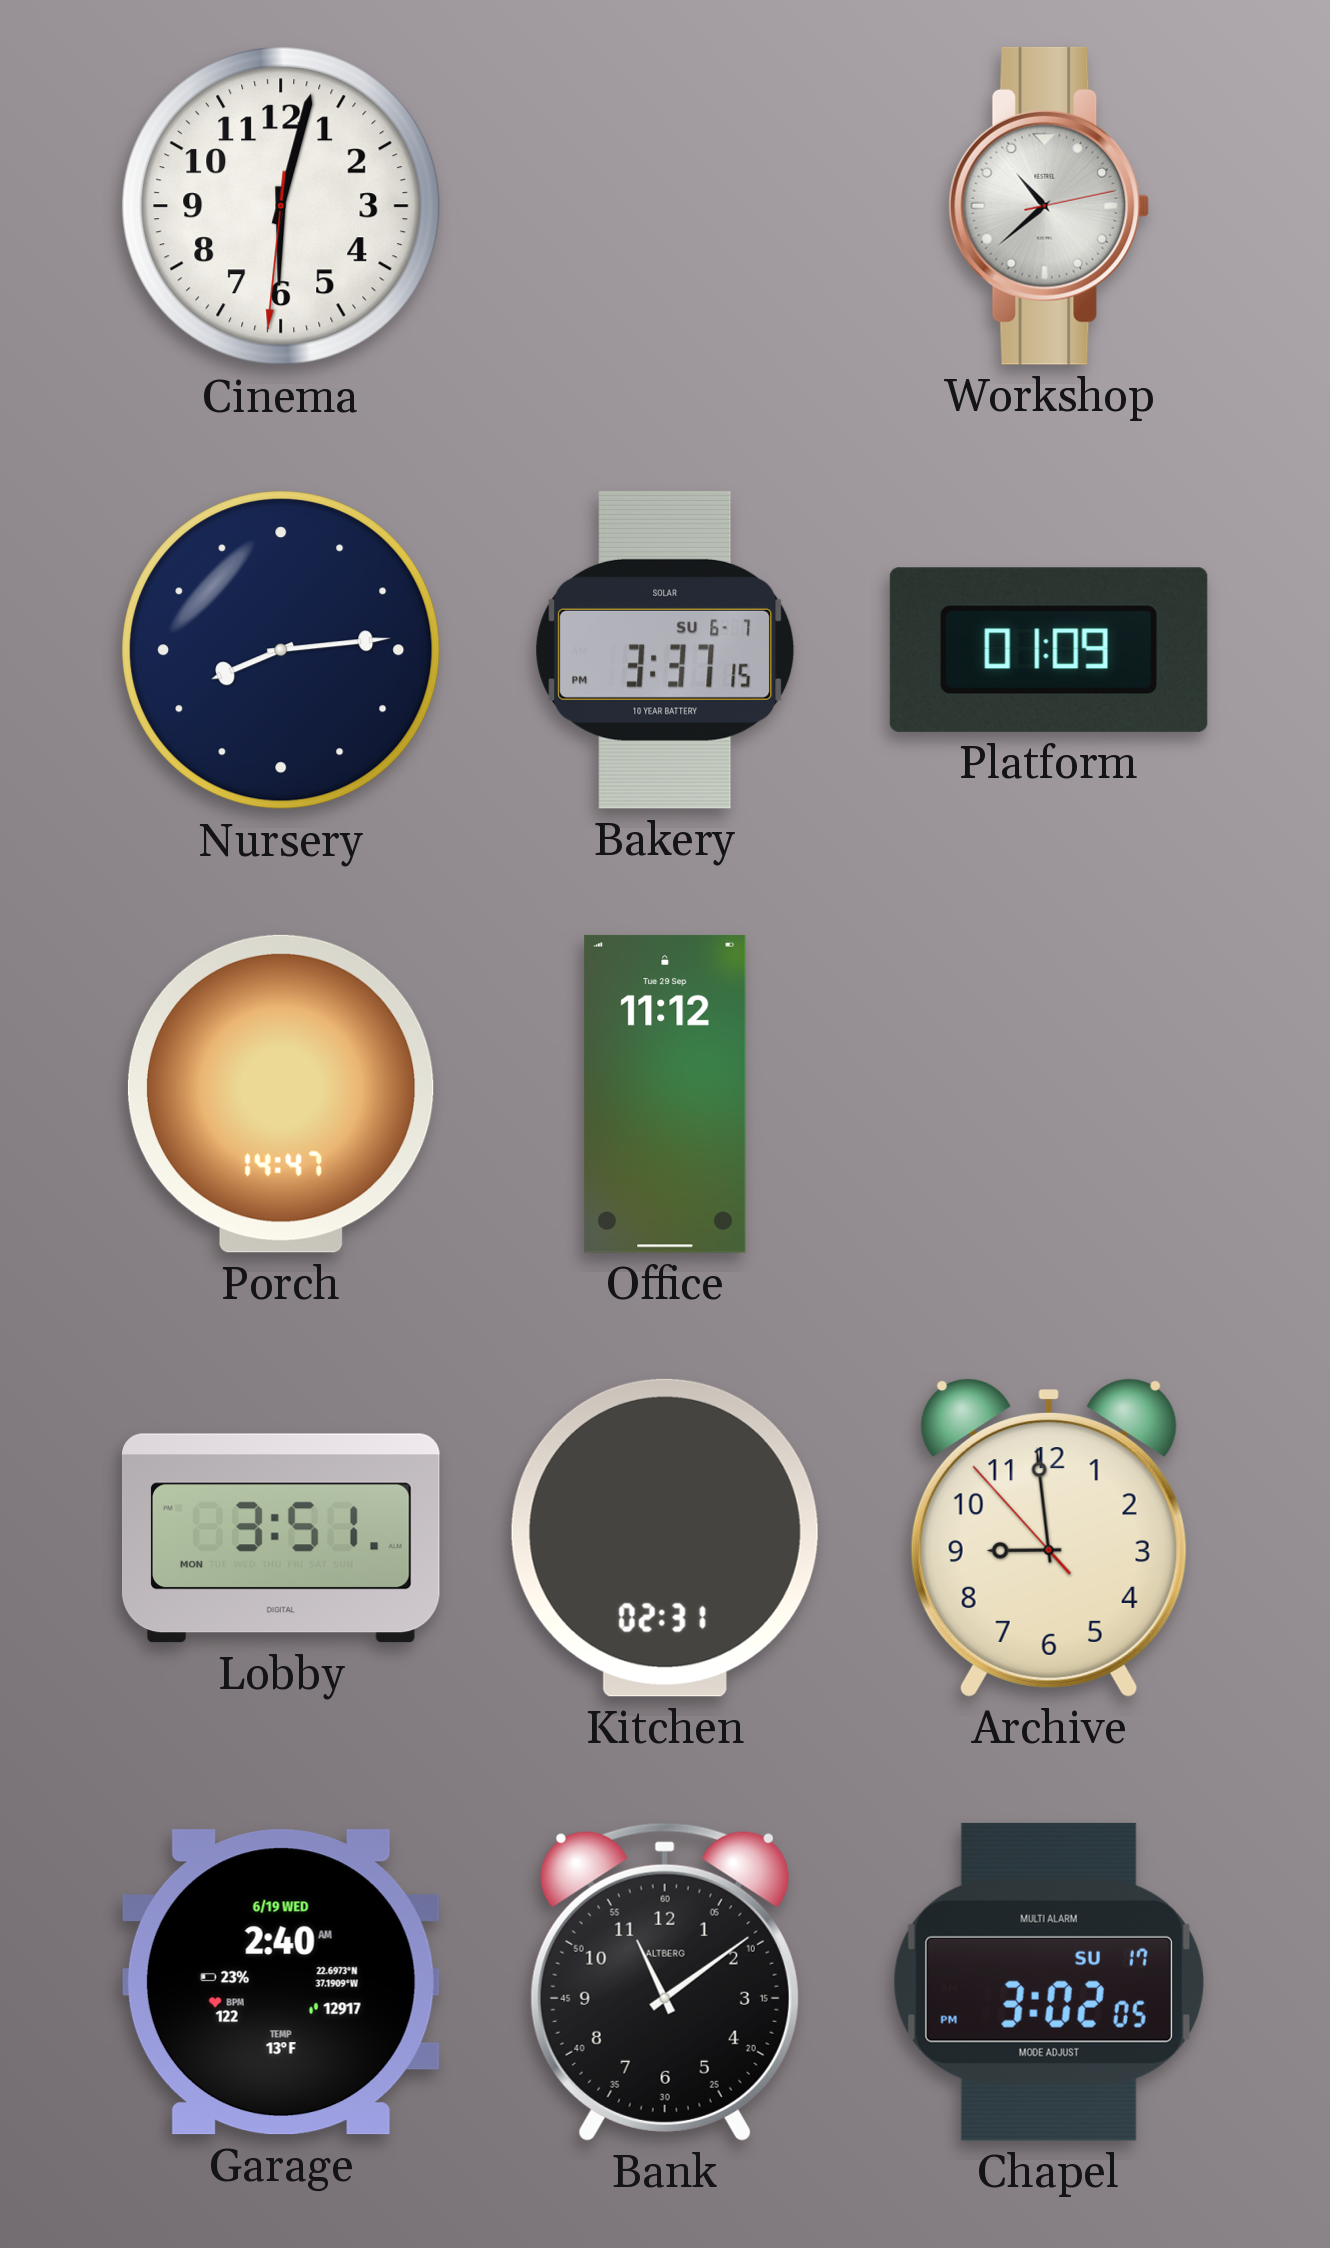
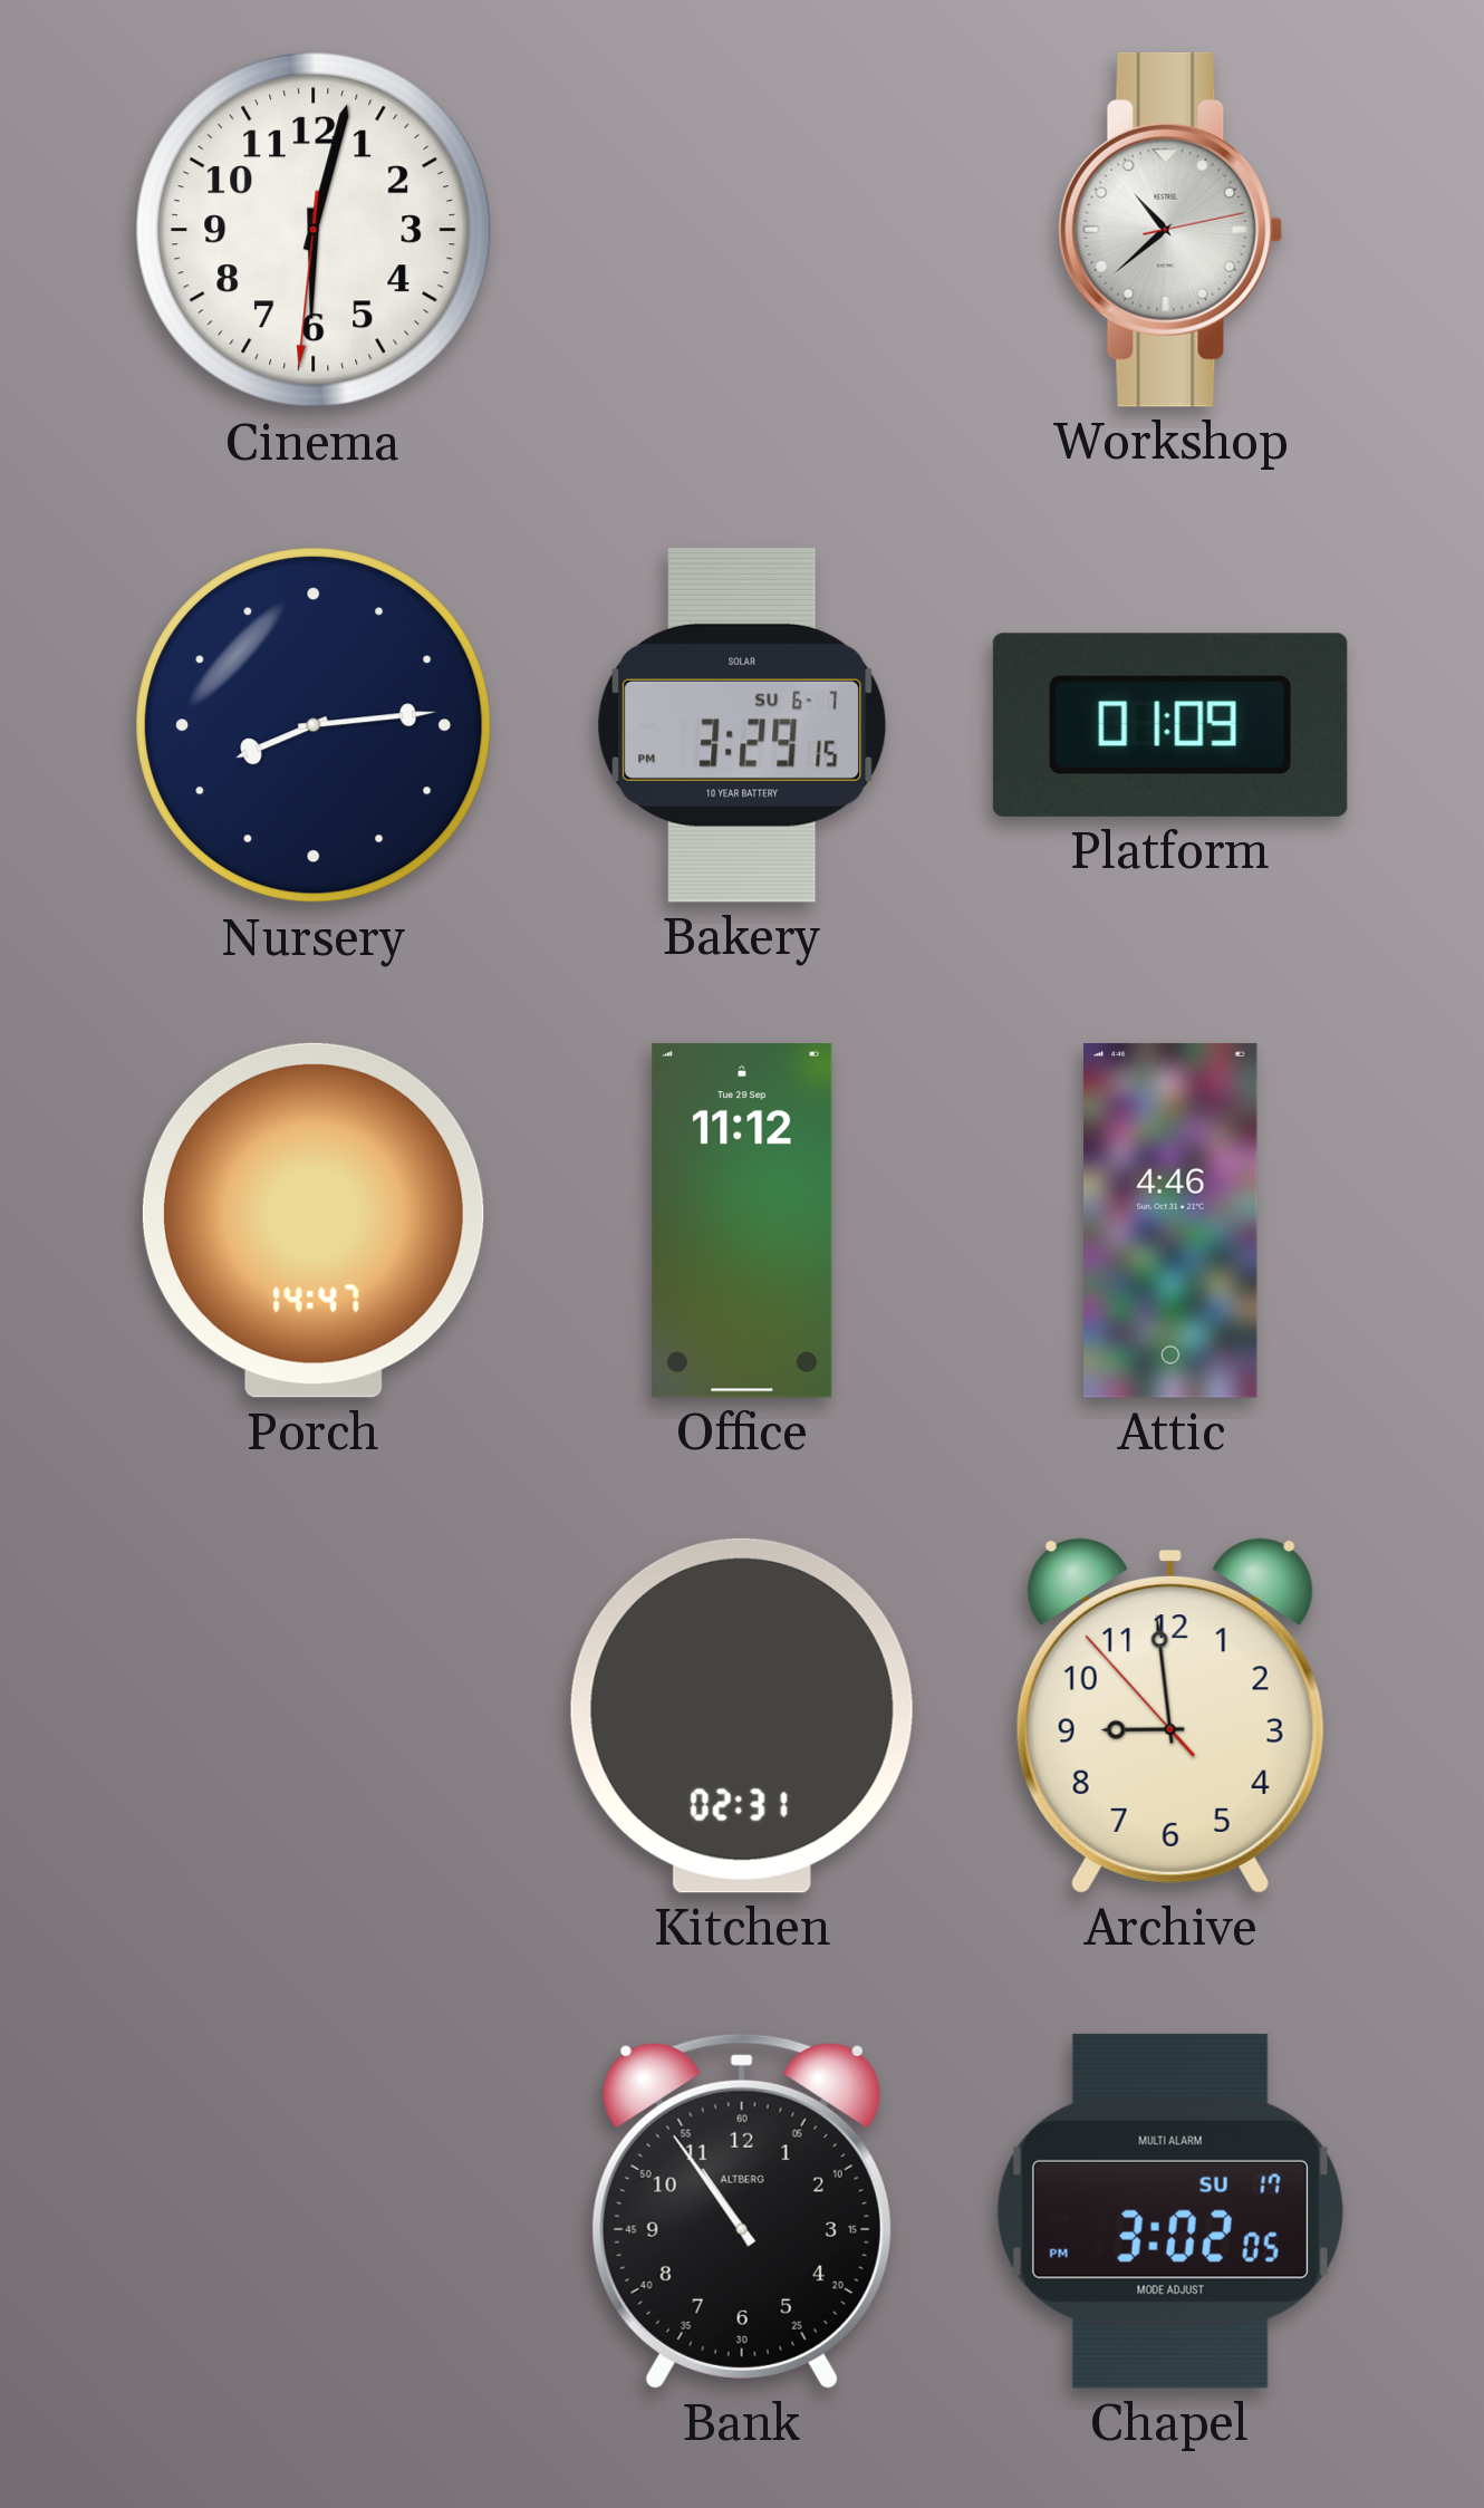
Bakery: 3:37 -> 3:29 (742, 725)
Attic: none -> 4:46 (1170, 1221)
Lobby: 3:51 -> none (281, 1538)
Garage: 2:40 -> none (281, 1982)
Bank: 11:09 -> 10:54 (742, 2211)
